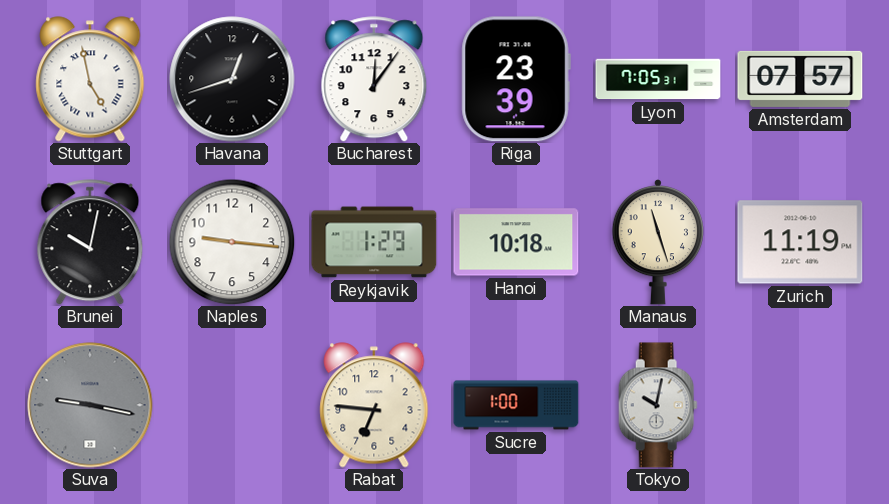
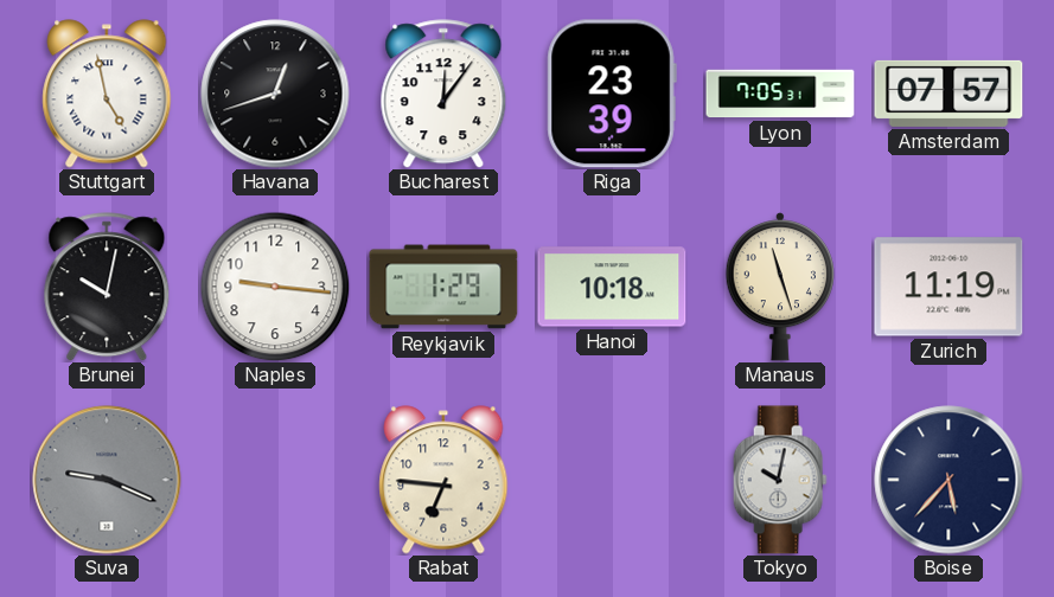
Suva: 9:17 -> 9:19 (107, 480)
Sucre: 1:00 -> none (516, 405)
Boise: none -> 5:37 (948, 480)
